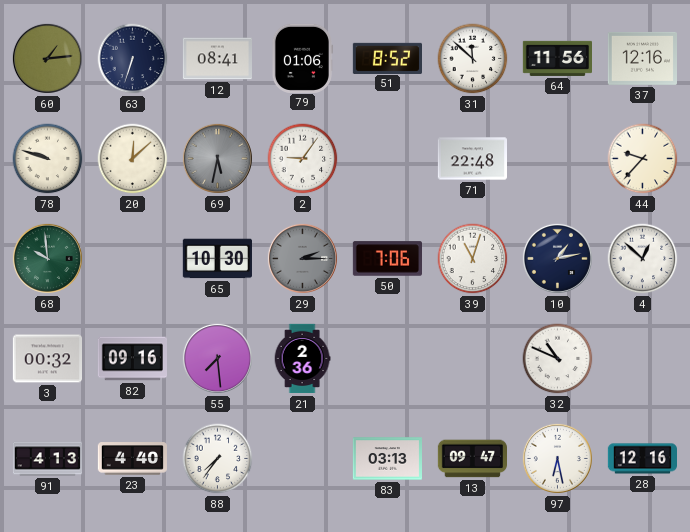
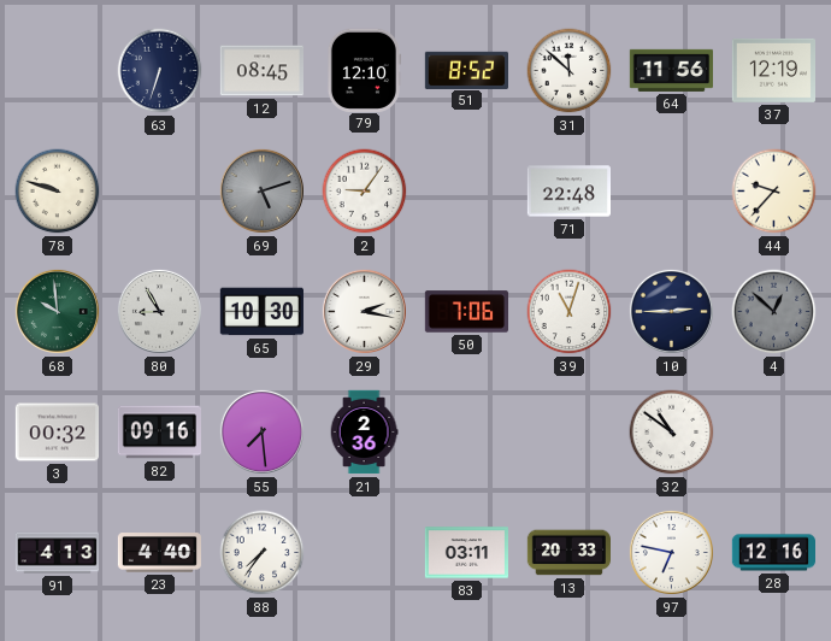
60: 1:14 -> none (47, 58)
12: 08:41 -> 08:45 (261, 71)
79: 01:06 -> 12:10 (364, 70)
37: 12:16 -> 12:19 (773, 70)
20: 12:08 -> none (133, 159)
69: 5:32 -> 5:12 (261, 190)
80: none -> 8:55 (159, 311)
29: 2:15 -> 2:17 (364, 311)
29 dial: grey -> white (364, 311)
10: 1:13 -> 2:45 (671, 311)
4 dial: white -> grey (774, 312)
32: 10:49 -> 10:51 (672, 433)
83: 03:13 -> 03:11 (466, 553)
13: 09:47 -> 20:33 (568, 553)
97: 6:28 -> 6:47 (671, 552)
